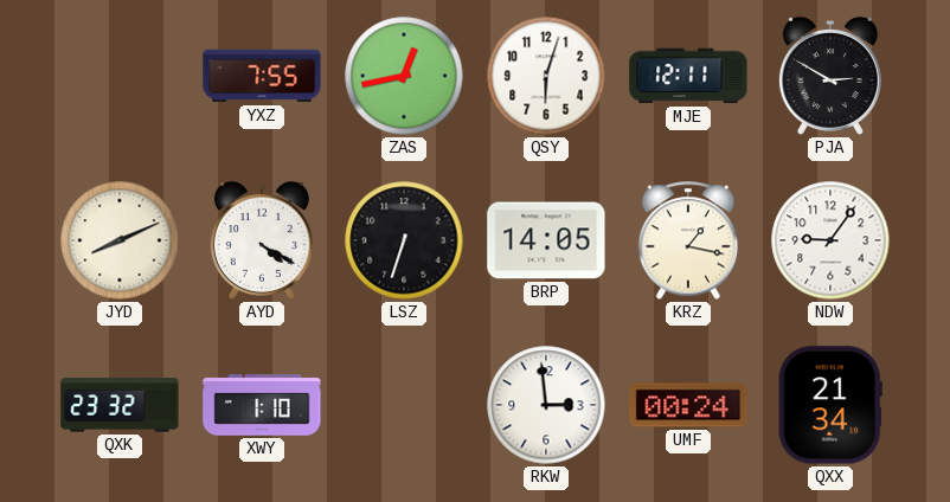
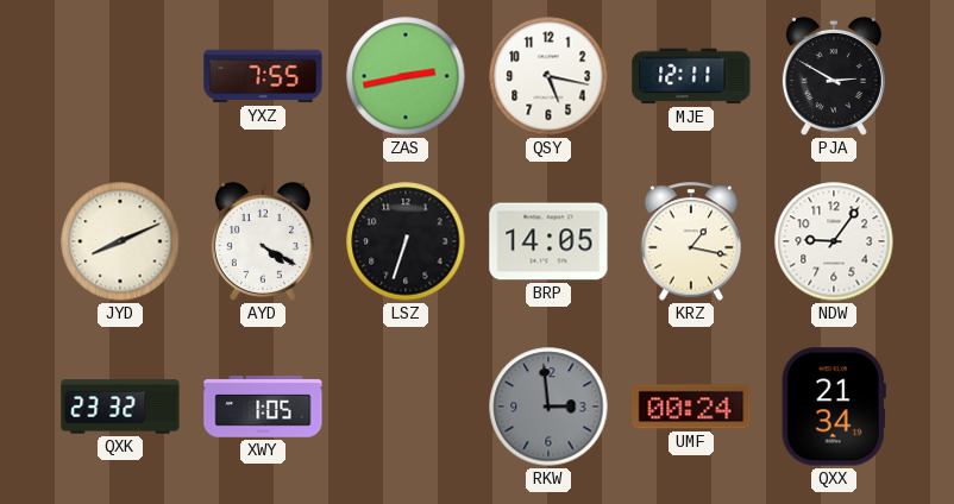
ZAS: 12:43 -> 2:43 (406, 76)
QSY: 6:03 -> 5:17 (548, 76)
XWY: 1:10 -> 1:05 (263, 407)
RKW dial: white -> grey (548, 407)
